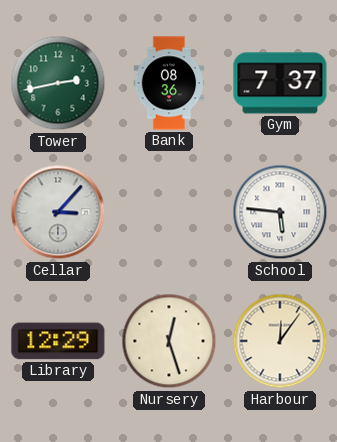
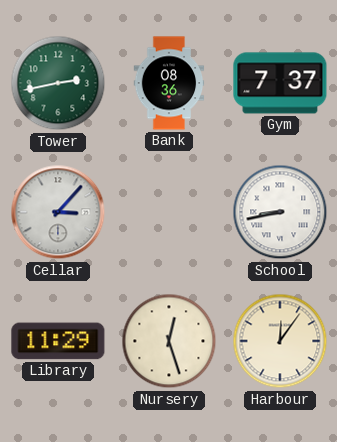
School: 5:46 -> 8:43 (280, 212)
Library: 12:29 -> 11:29 (58, 341)
